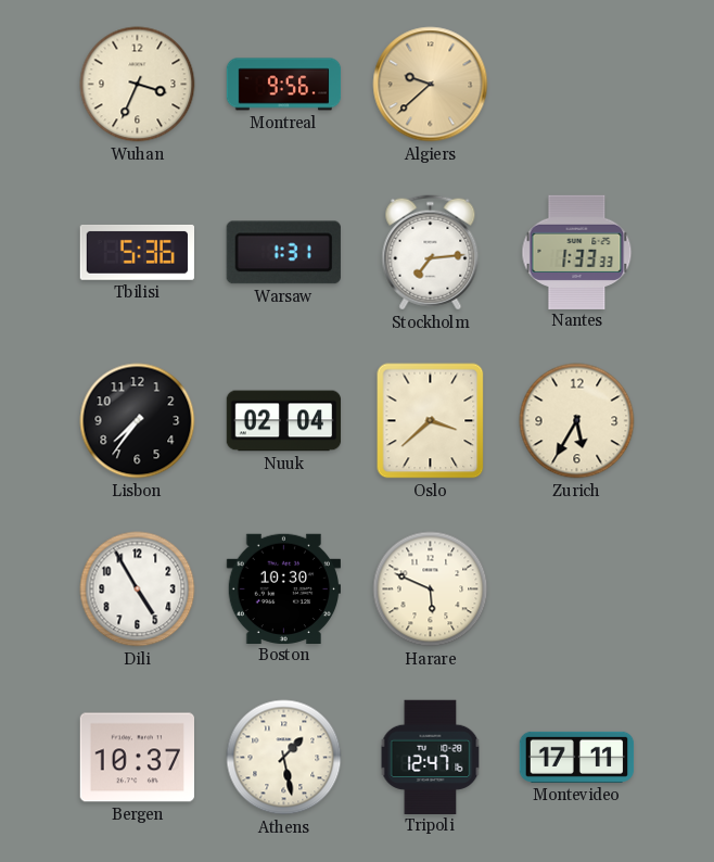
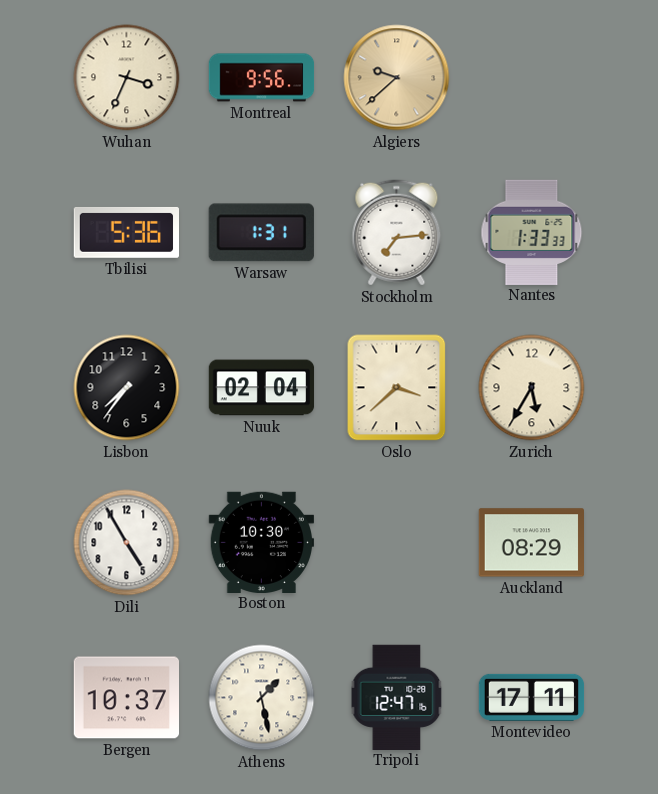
Harare: 5:49 -> none (431, 590)
Auckland: none -> 08:29 (531, 543)
